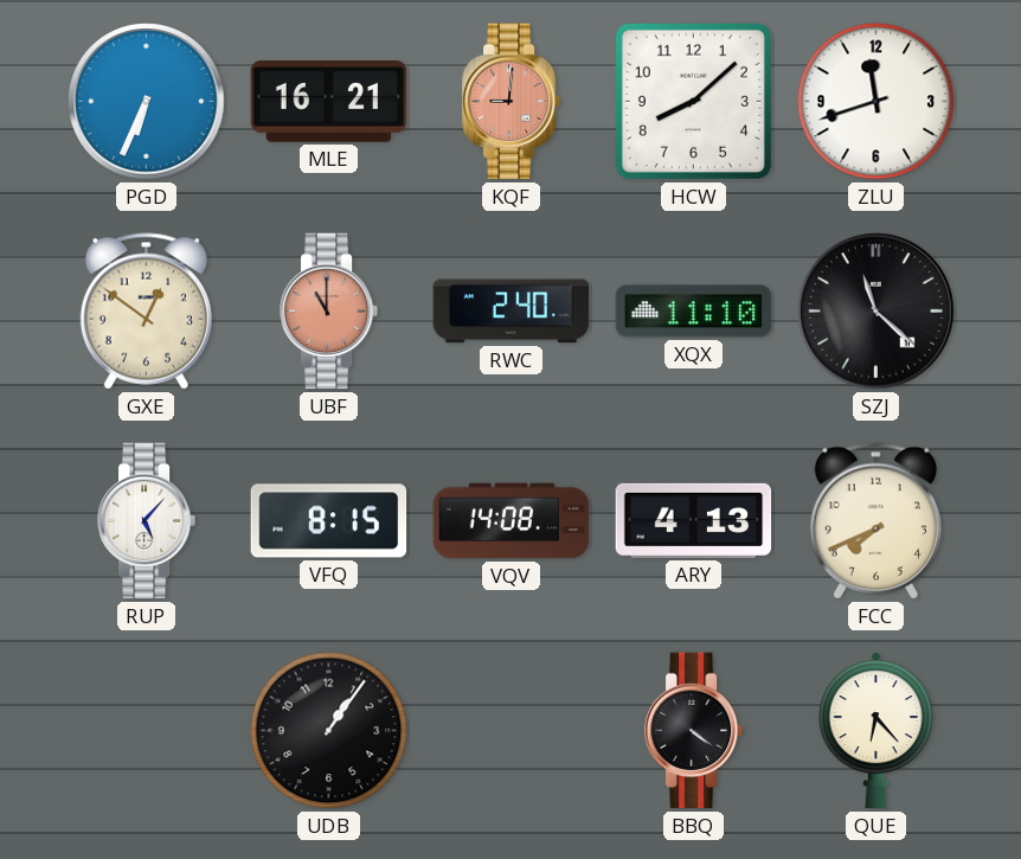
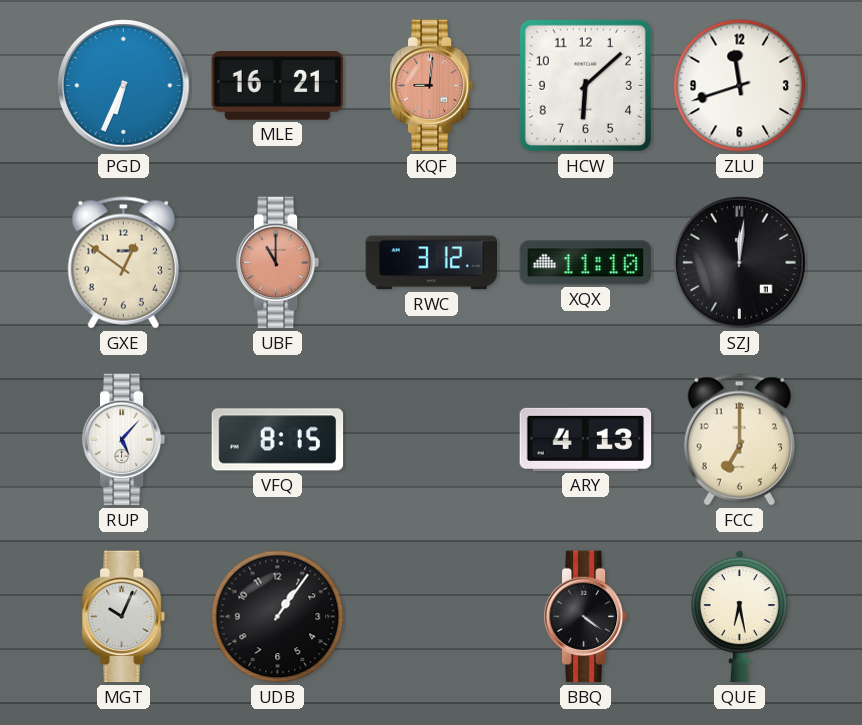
HCW: 8:08 -> 6:08 (585, 85)
RWC: 2:40 -> 3:12 (432, 263)
SZJ: 11:22 -> 12:01 (740, 263)
VQV: 14:08 -> none (512, 521)
FCC: 7:41 -> 7:00 (739, 440)
MGT: none -> 10:04 (124, 617)
QUE: 6:23 -> 6:28 (739, 617)
